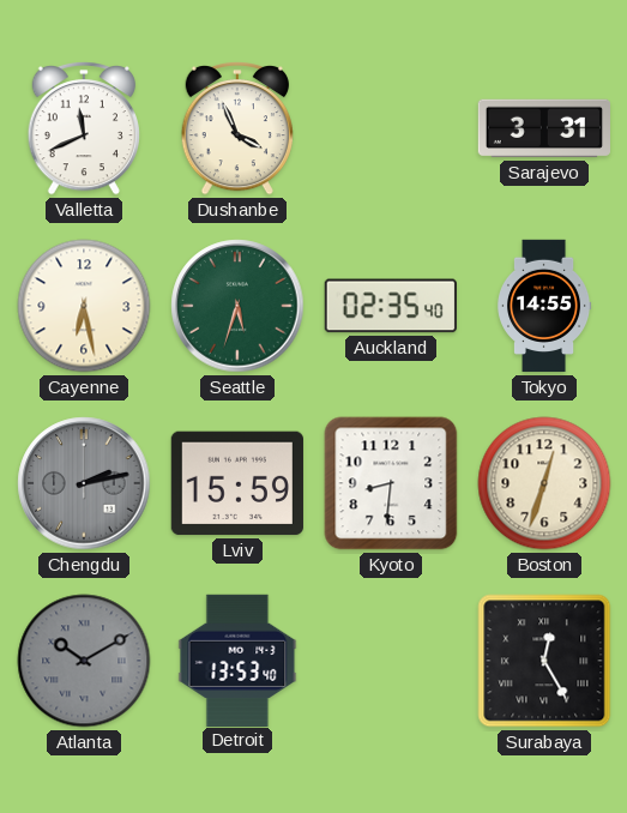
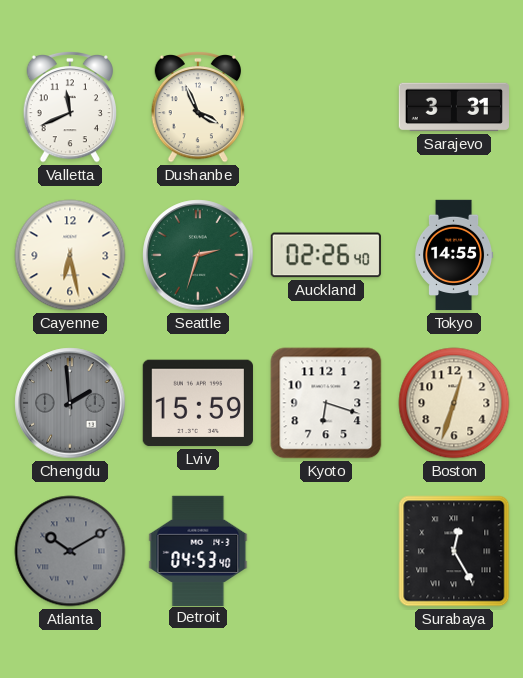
Seattle: 5:33 -> 2:33 (198, 255)
Auckland: 02:35 -> 02:26 (326, 255)
Chengdu: 2:13 -> 1:59 (70, 403)
Kyoto: 8:31 -> 6:18 (326, 403)
Detroit: 13:53 -> 04:53 (198, 550)
